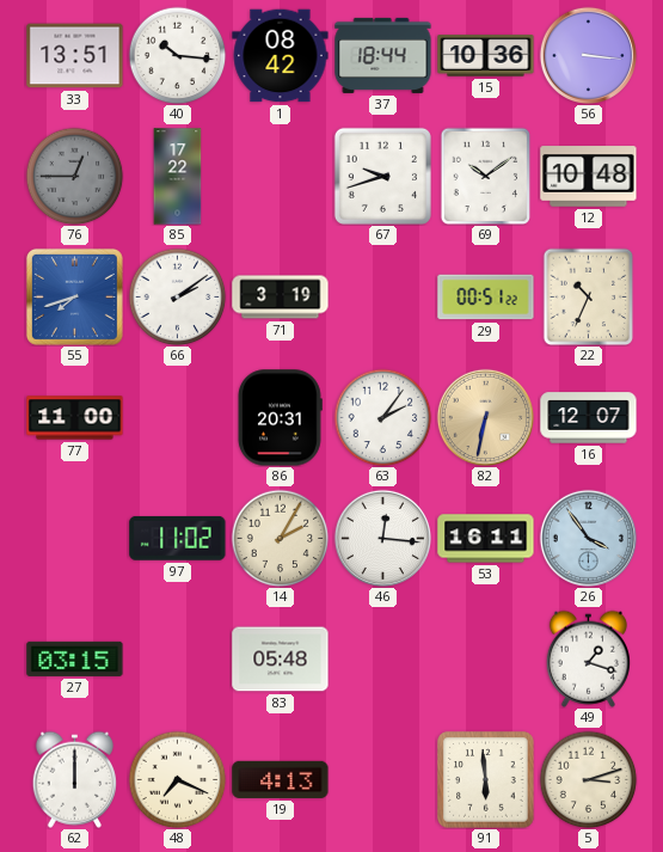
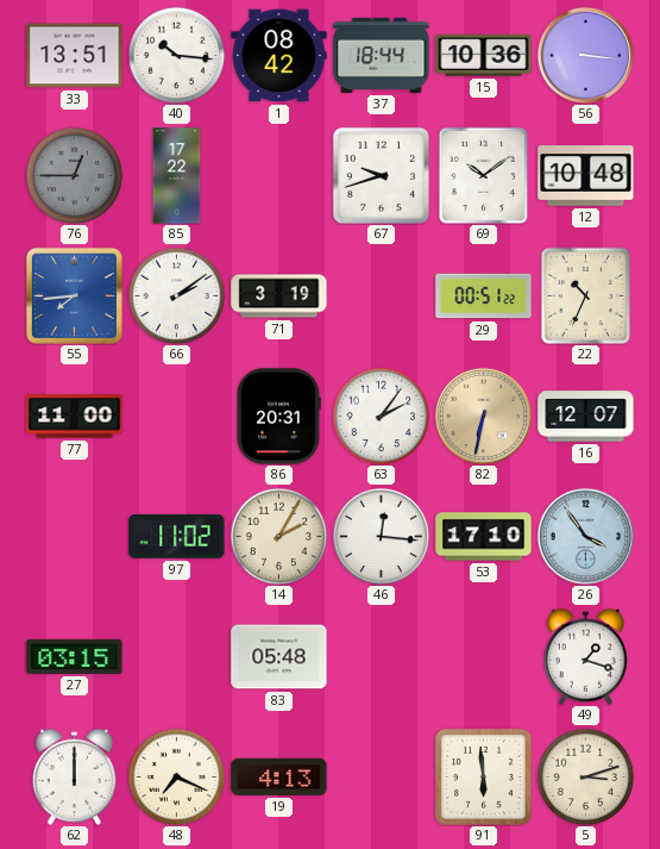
55: 7:42 -> 7:44 (74, 295)
53: 16:11 -> 17:10 (484, 537)
